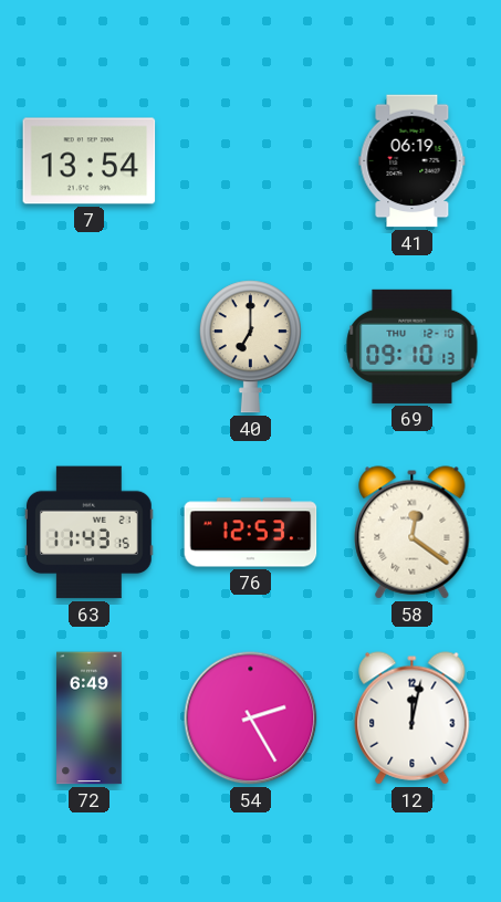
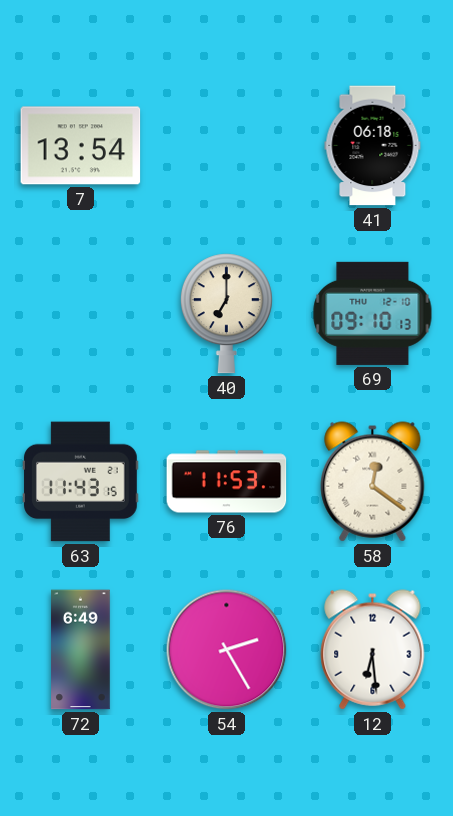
41: 06:19 -> 06:18 (373, 146)
76: 12:53 -> 11:53 (227, 482)
12: 12:02 -> 6:29 (373, 650)
